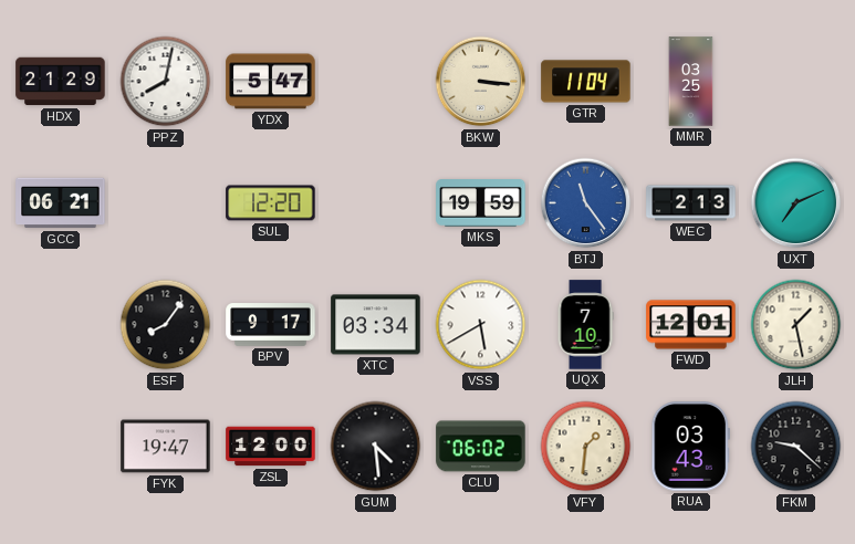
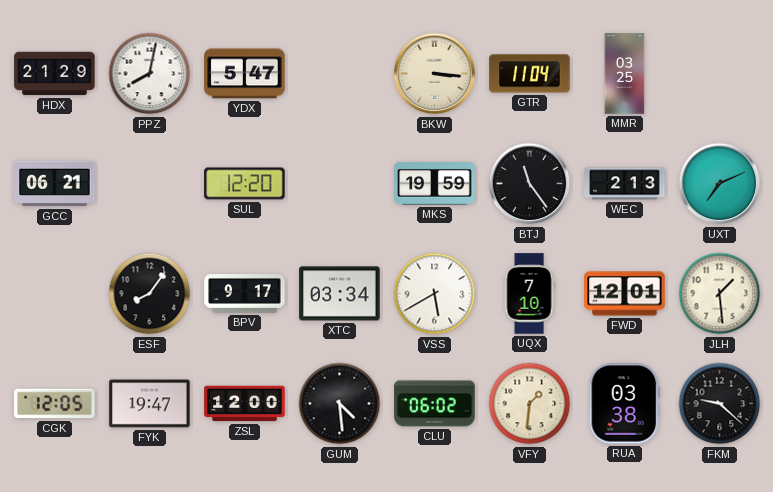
BTJ dial: blue -> black (530, 184)
JLH: 1:28 -> 1:29 (720, 294)
CGK: none -> 12:05 (55, 404)
RUA: 03:43 -> 03:38 (625, 404)
